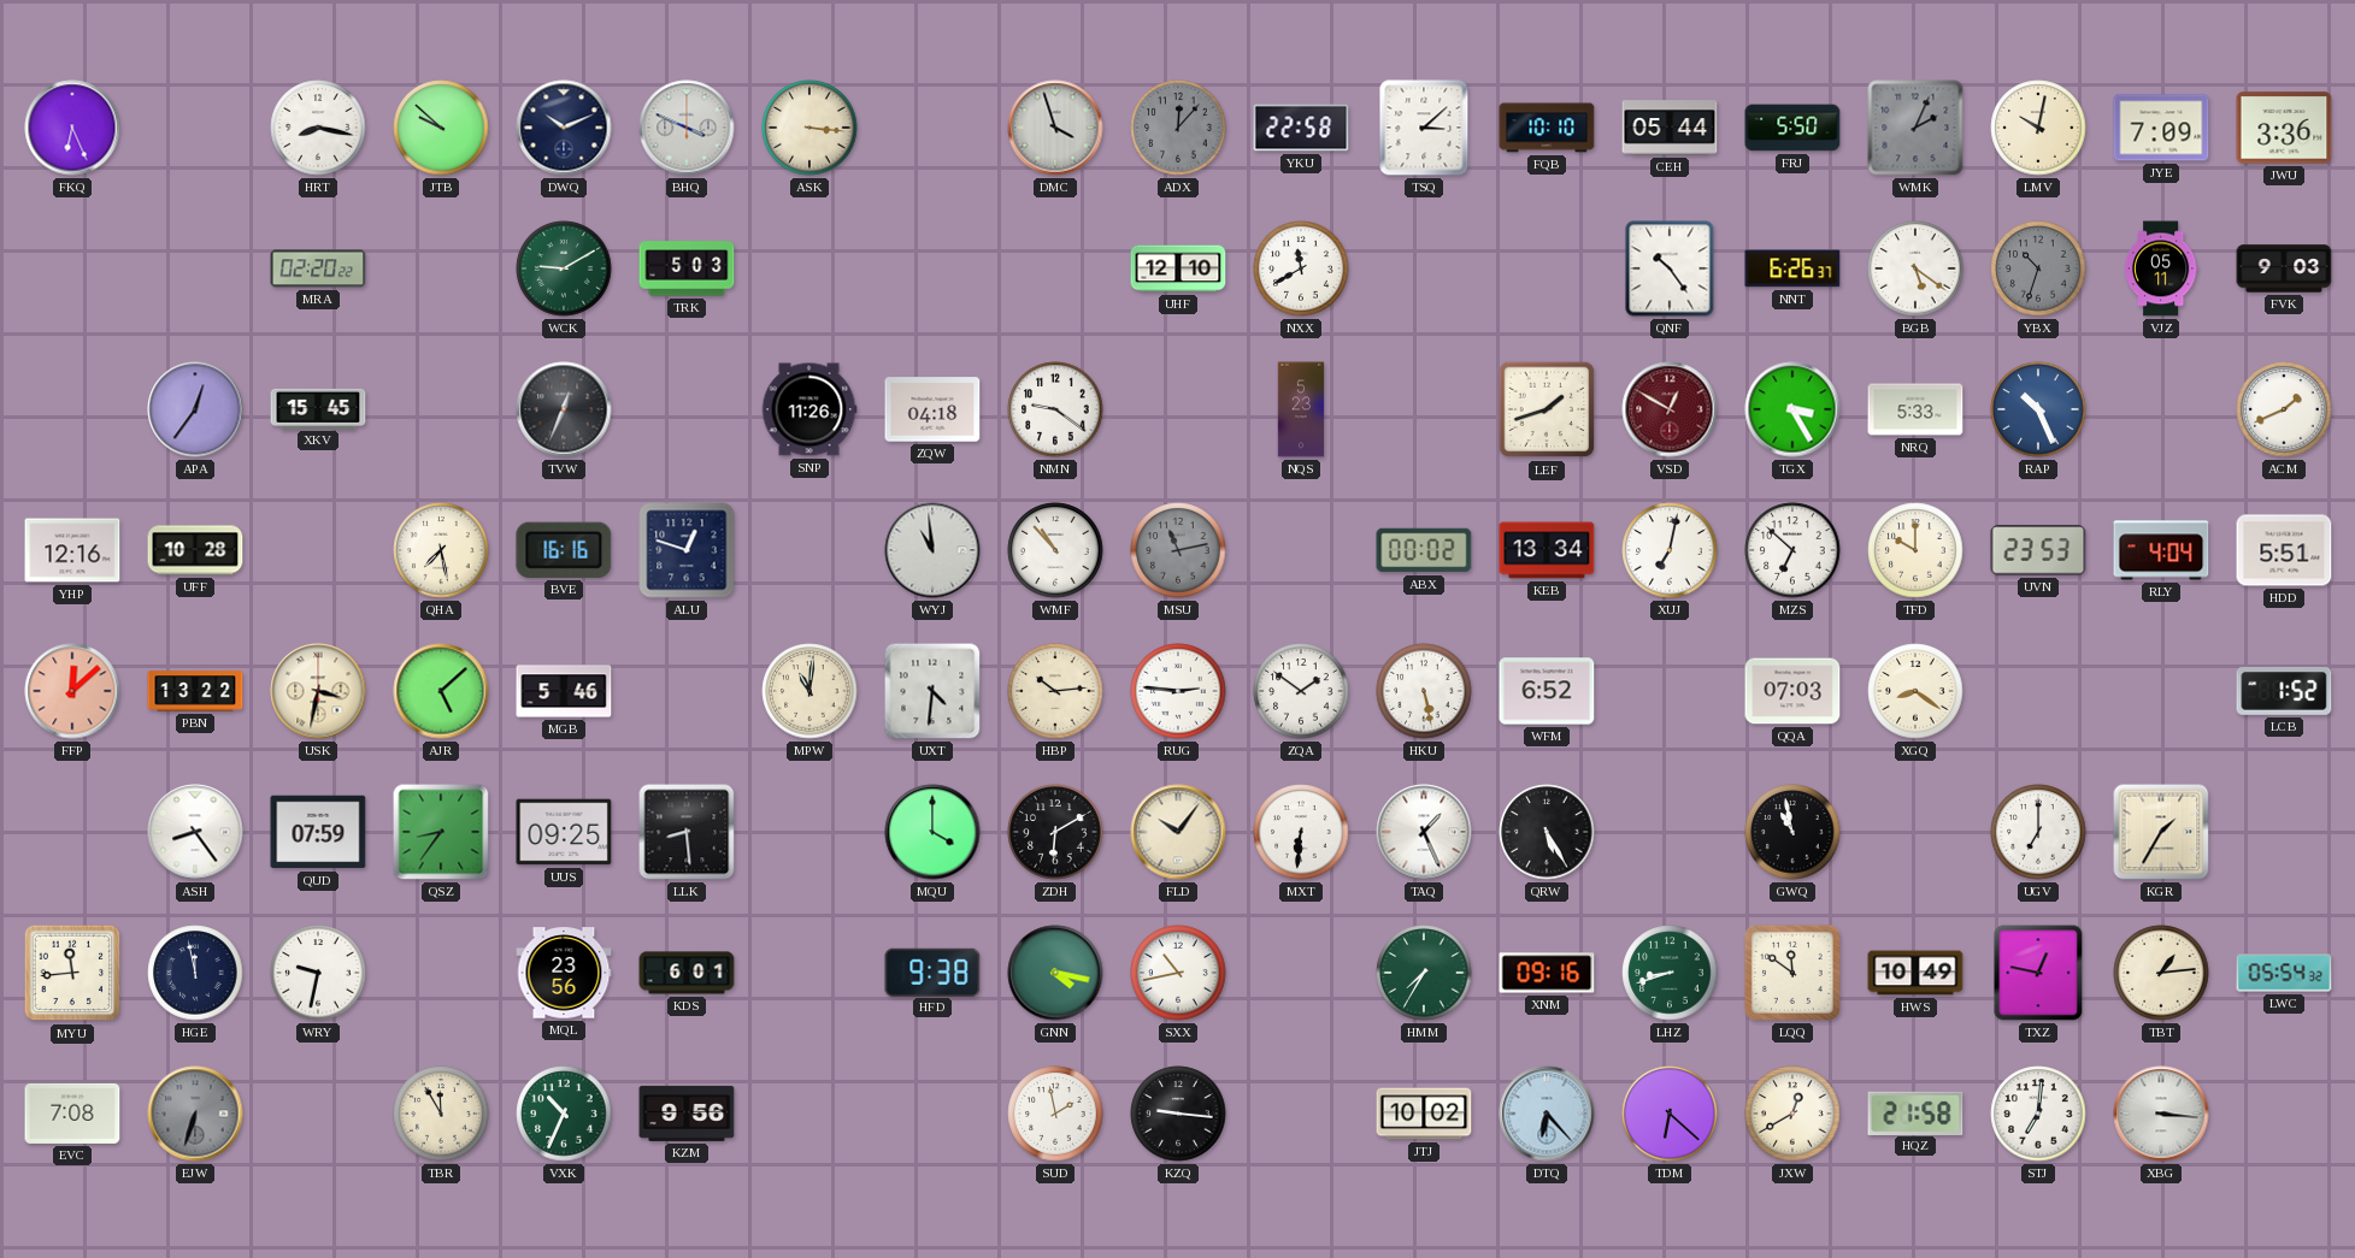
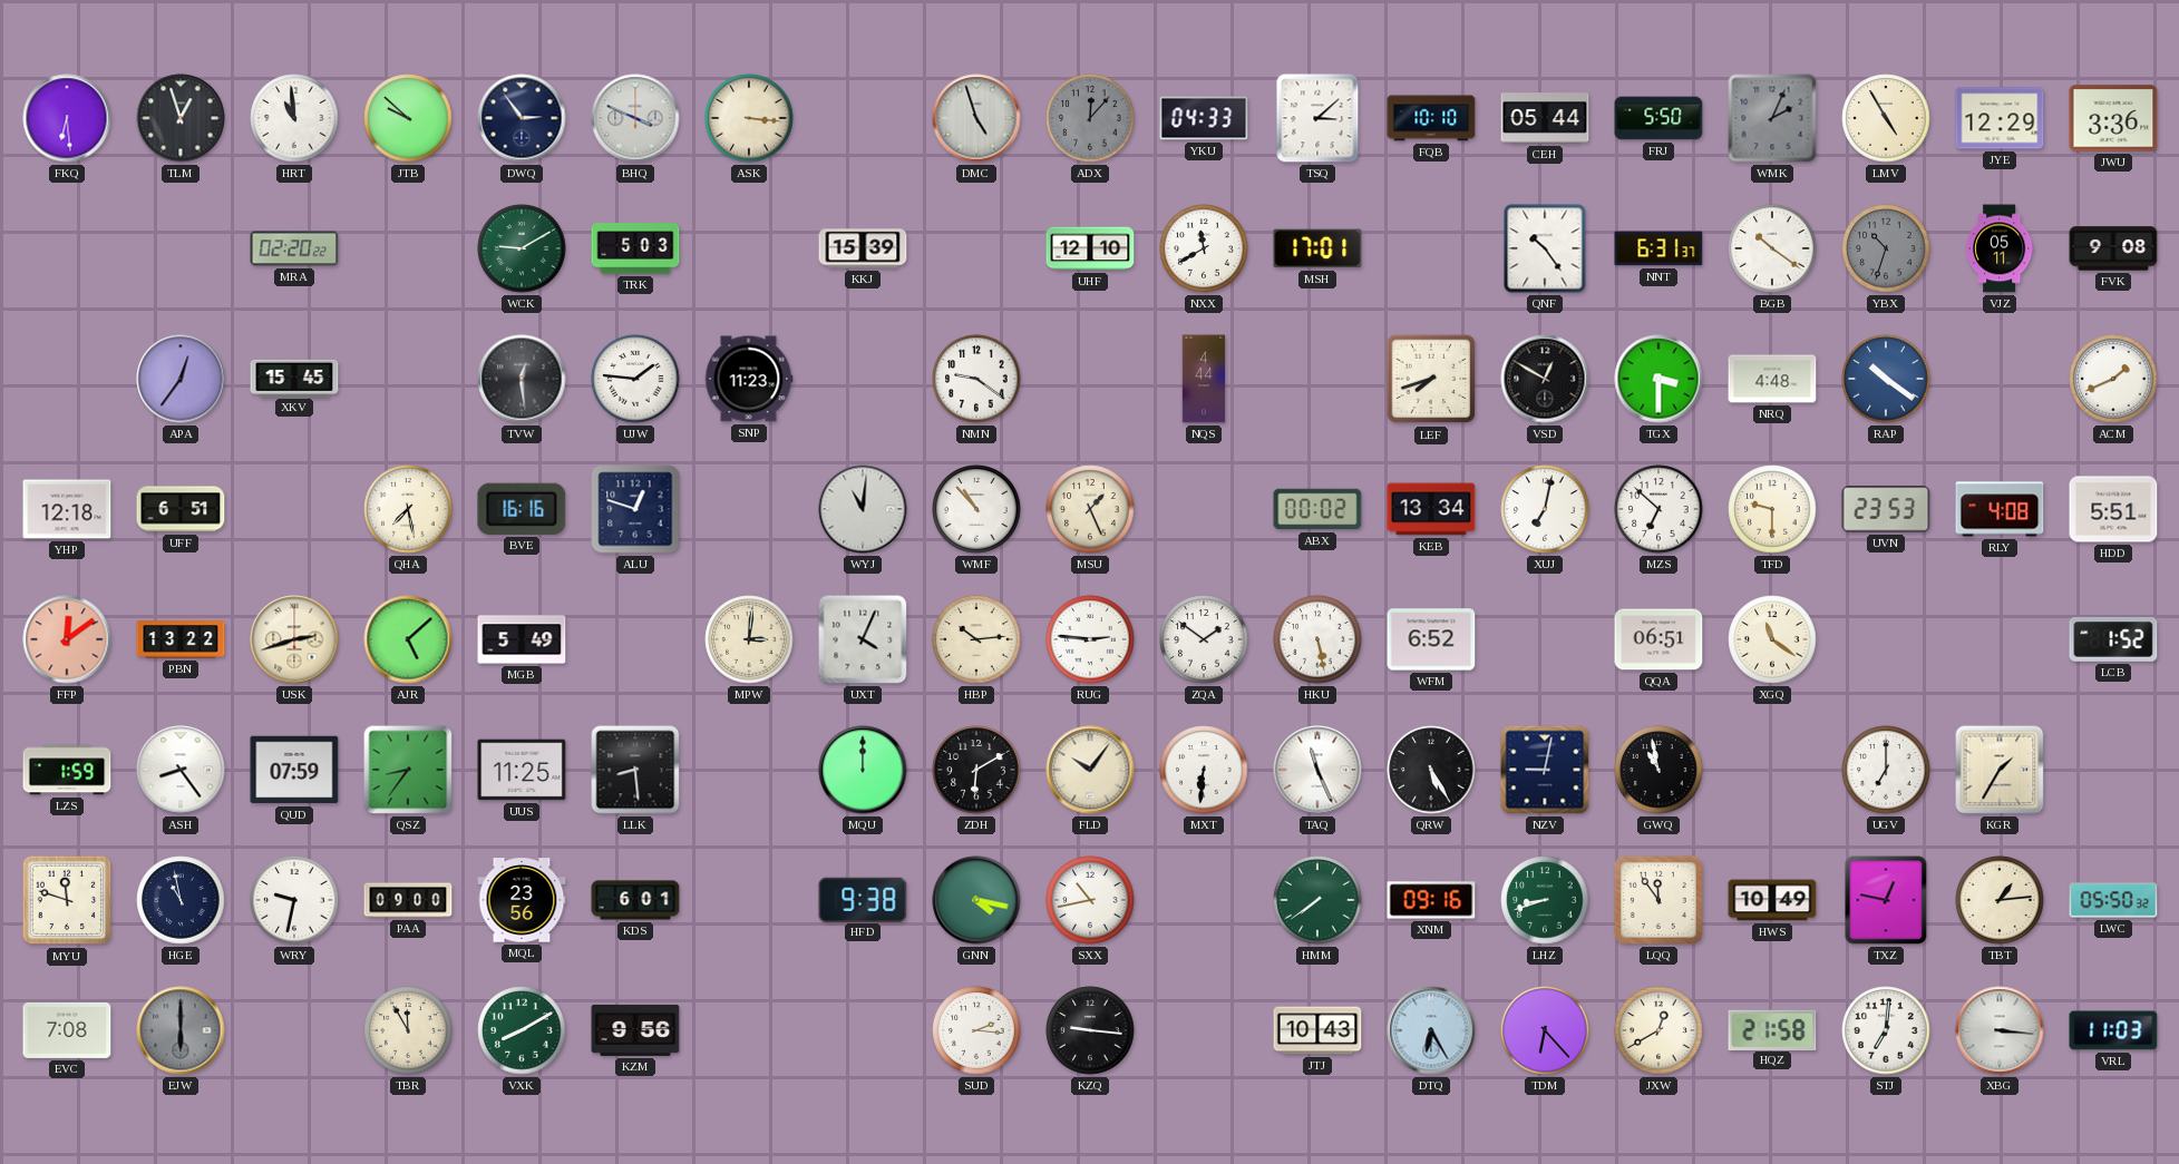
FKQ: 6:26 -> 6:29 (67, 118)
TLM: none -> 12:57 (181, 118)
HRT: 8:17 -> 10:59 (294, 118)
DWQ: 10:11 -> 2:54 (522, 118)
DMC: 3:57 -> 4:57 (976, 118)
YKU: 22:58 -> 04:33 (1204, 118)
LMV: 10:02 -> 4:55 (1886, 118)
JYE: 7:09 -> 12:29 (2000, 118)
KKJ: none -> 15:39 (863, 248)
MSH: none -> 17:01 (1317, 248)
NNT: 6:26 -> 6:31 (1658, 248)
BGB: 5:21 -> 10:21 (1772, 248)
FVK: 9:03 -> 9:08 (2113, 248)
TVW: 12:34 -> 12:29 (522, 379)
UJW: none -> 1:46 (635, 379)
SNP: 11:26 -> 11:23 (749, 379)
ZQW: 04:18 -> none (932, 409)
NQS: 5:23 -> 4:44 (1204, 379)
LEF: 1:42 -> 7:42 (1431, 379)
VSD dial: burgundy -> black (1545, 379)
TGX: 3:25 -> 3:30 (1658, 379)
NRQ: 5:33 -> 4:48 (1772, 379)
RAP: 10:26 -> 10:21 (1886, 379)
YHP: 12:16 -> 12:18 (67, 509)
UFF: 10:28 -> 6:51 (181, 509)
WYJ: 10:59 -> 11:01 (863, 509)
MSU: 11:13 -> 1:26 (1090, 509)
MSU dial: grey -> cream (1090, 509)
TFD: 10:00 -> 9:30 (1772, 509)
RLY: 4:04 -> 4:08 (2000, 509)
FFP: 12:08 -> 12:09 (67, 639)
USK: 3:32 -> 2:42 (294, 639)
MGB: 5:46 -> 5:49 (522, 639)
MPW: 11:01 -> 3:01 (749, 639)
UXT: 4:31 -> 4:04 (863, 639)
QQA: 07:03 -> 06:51 (1658, 639)
XGQ: 8:21 -> 11:21 (1772, 639)
LZS: none -> 1:59 (67, 770)
UUS: 09:25 -> 11:25 (522, 770)
MQU: 4:00 -> 12:00 (863, 770)
TAQ: 1:26 -> 11:26 (1317, 770)
NZV: none -> 9:02 (1545, 770)
MYU: 11:44 -> 11:48 (67, 900)
HGE: 11:58 -> 10:58 (181, 900)
PAA: none -> 09:00 (408, 900)
HMM: 7:35 -> 7:39 (1317, 900)
LQQ: 11:51 -> 11:54 (1658, 900)
LWC: 05:54 -> 05:50 (2113, 900)
EJW: 6:33 -> 6:00 (181, 1030)
VXK: 10:34 -> 8:10 (522, 1030)
SUD: 1:58 -> 2:16 (976, 1030)
JTJ: 10:02 -> 10:43 (1317, 1030)
DTQ: 6:23 -> 6:25 (1431, 1030)
TDM: 6:22 -> 6:23 (1545, 1030)
VRL: none -> 11:03 (2113, 1030)
